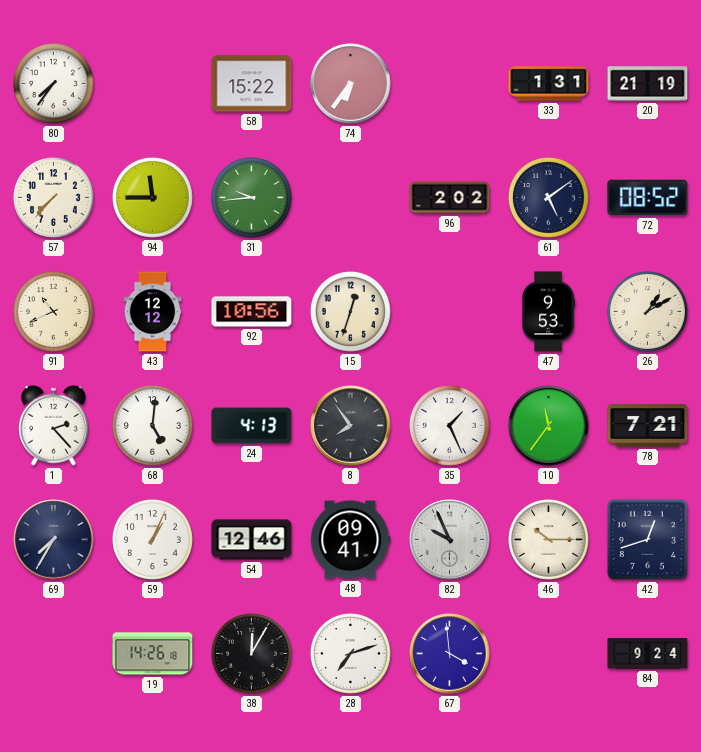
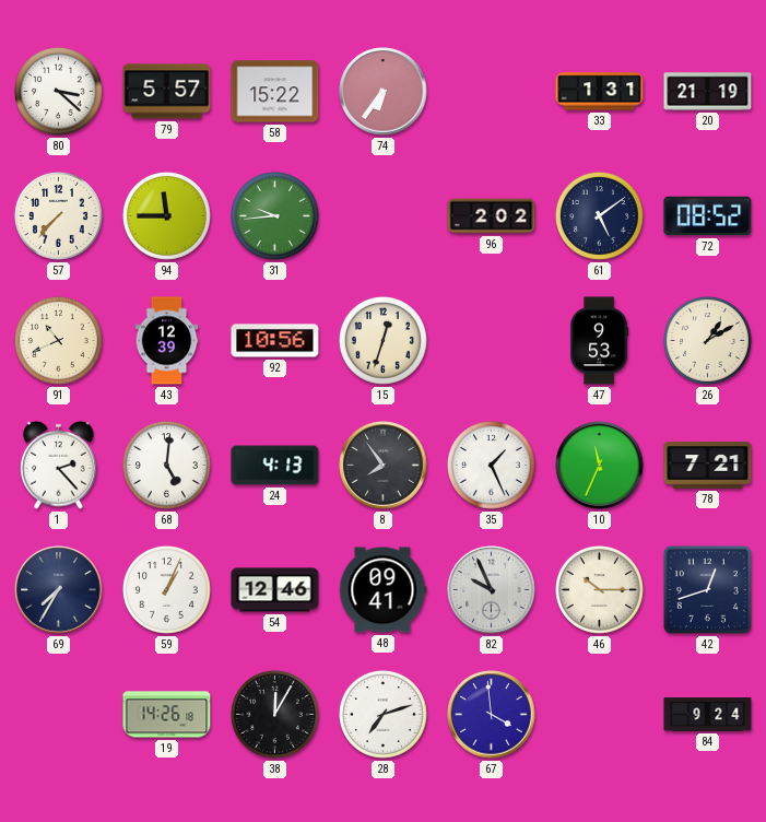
80: 7:36 -> 3:22 (58, 91)
79: none -> 5:57 (167, 92)
43: 12:12 -> 12:39 (167, 341)
10: 11:36 -> 11:34 (600, 466)
